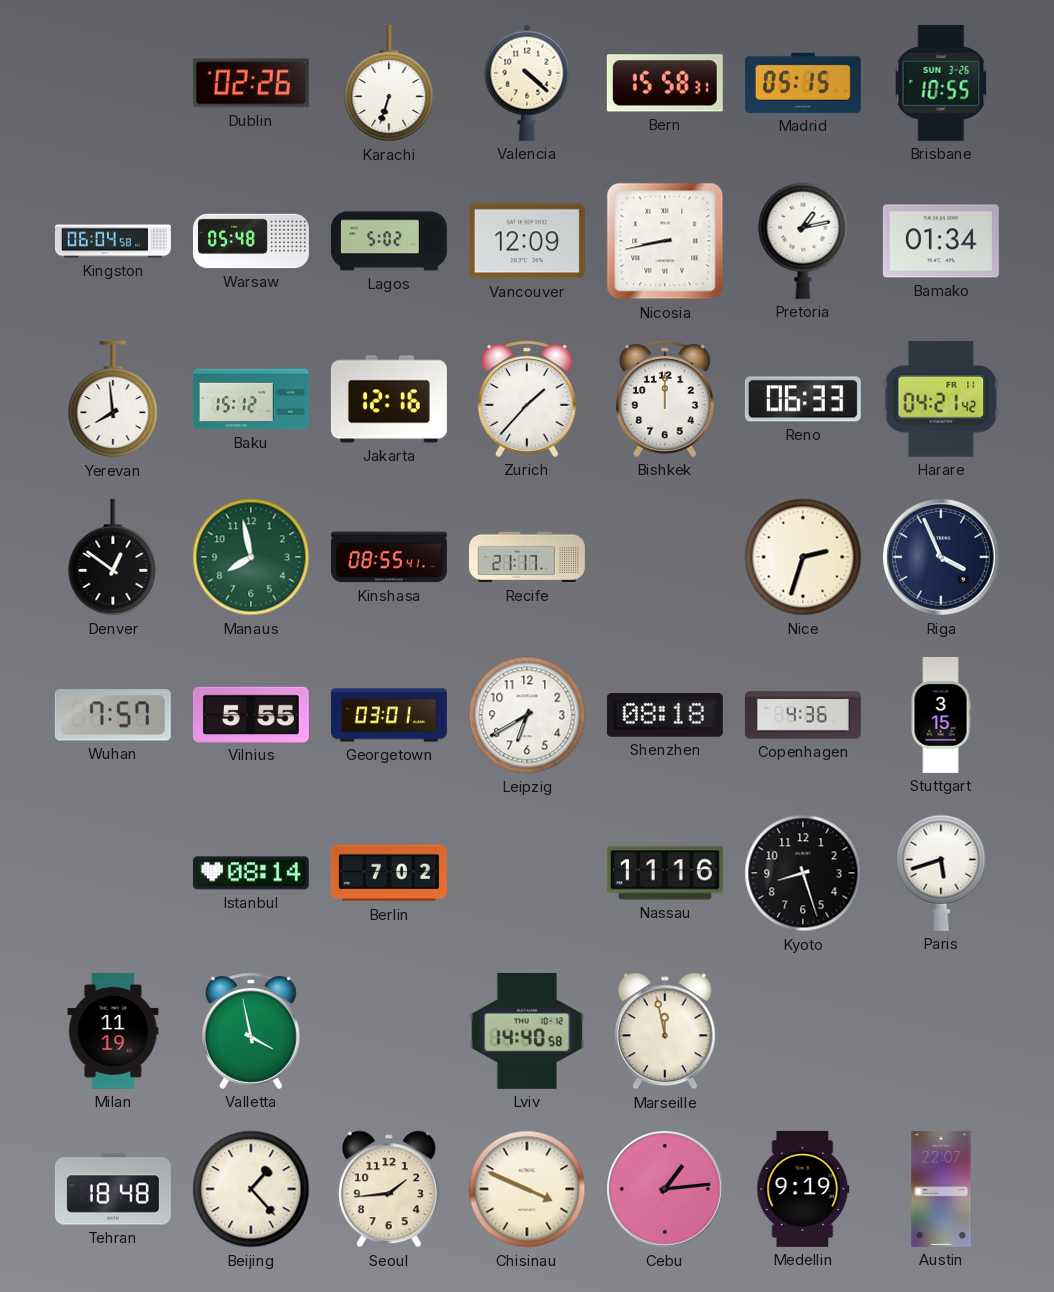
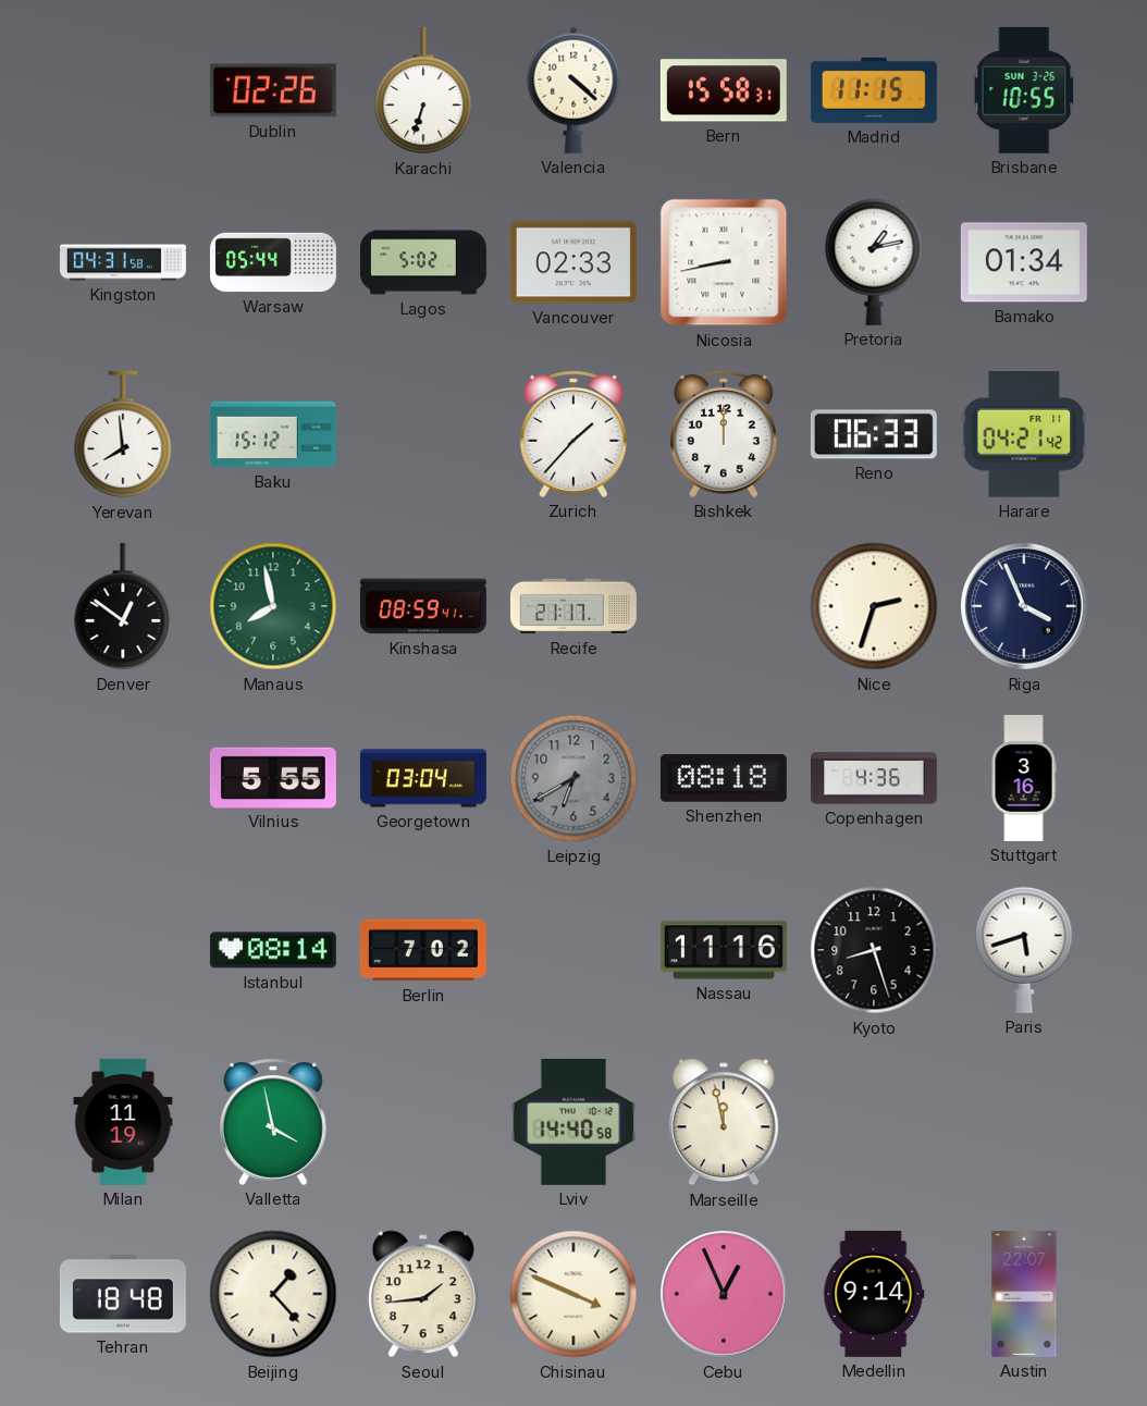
Madrid: 05:15 -> 11:15 (874, 90)
Kingston: 06:04 -> 04:31 (123, 262)
Warsaw: 05:48 -> 05:44 (273, 262)
Vancouver: 12:09 -> 02:33 (573, 262)
Jakarta: 12:16 -> none (389, 399)
Kinshasa: 08:55 -> 08:59 (423, 606)
Wuhan: 7:57 -> none (113, 715)
Georgetown: 03:01 -> 03:04 (423, 778)
Leipzig dial: white -> grey (573, 778)
Stuttgart: 3:15 -> 3:16 (1024, 778)
Cebu: 1:14 -> 12:56 (725, 1295)
Medellin: 9:19 -> 9:14 (874, 1294)
